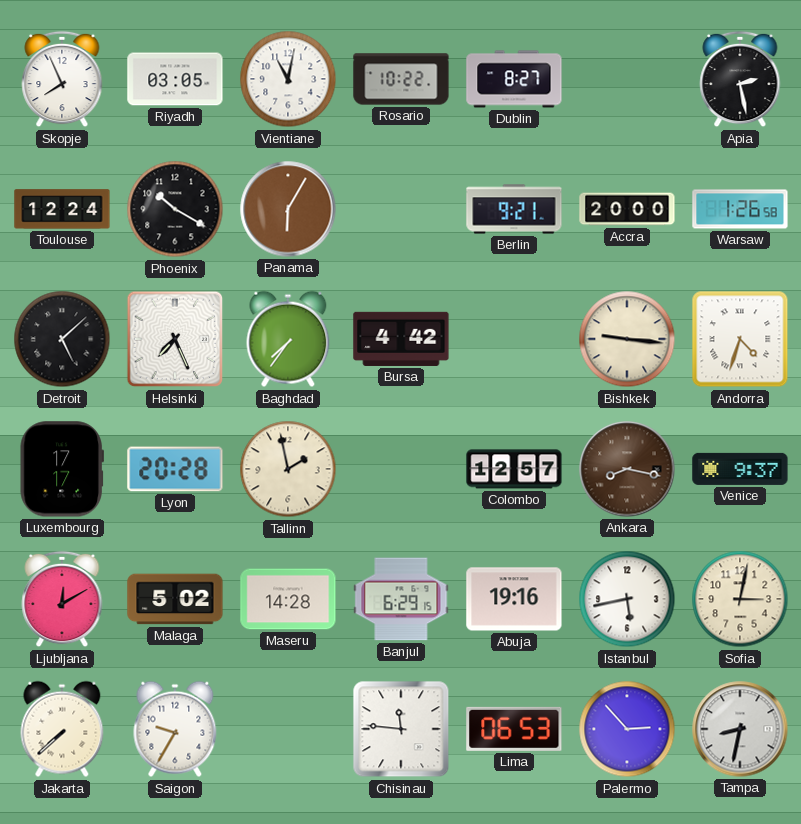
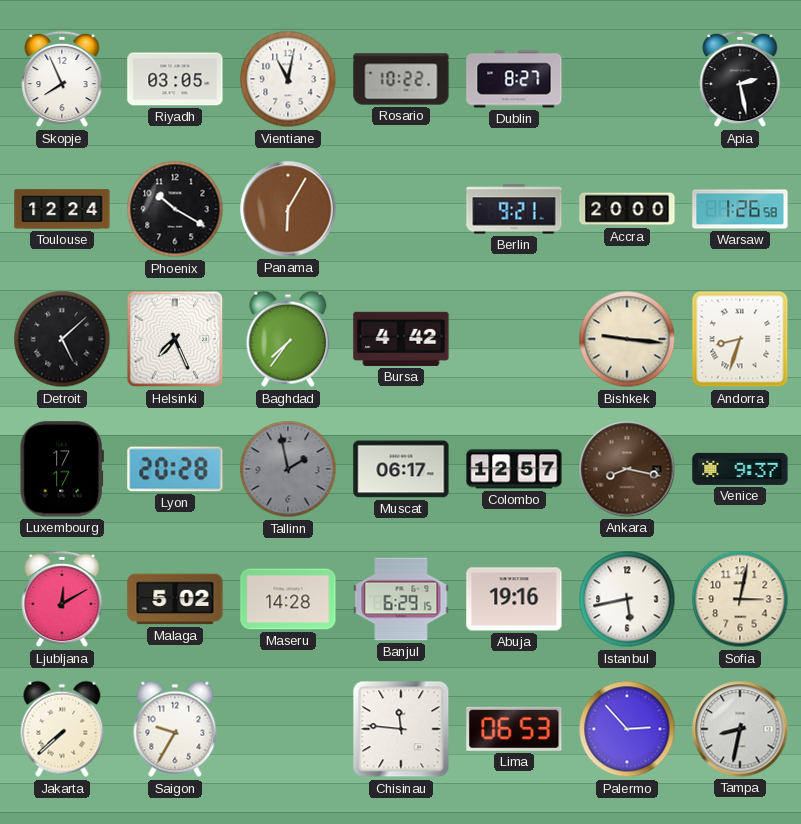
Andorra: 4:33 -> 8:33 (740, 339)
Tallinn dial: cream -> grey (288, 469)
Muscat: none -> 06:17 (401, 469)
